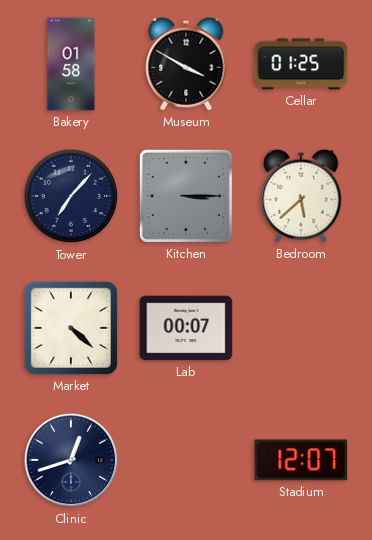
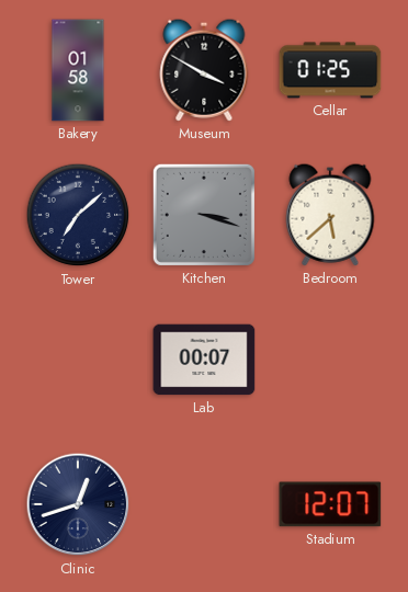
Tower: 7:07 -> 7:08 (78, 215)
Kitchen: 3:15 -> 3:18 (204, 215)
Market: 4:22 -> none (71, 328)
